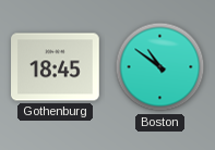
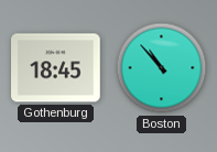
Boston: 10:51 -> 10:53 (162, 68)
